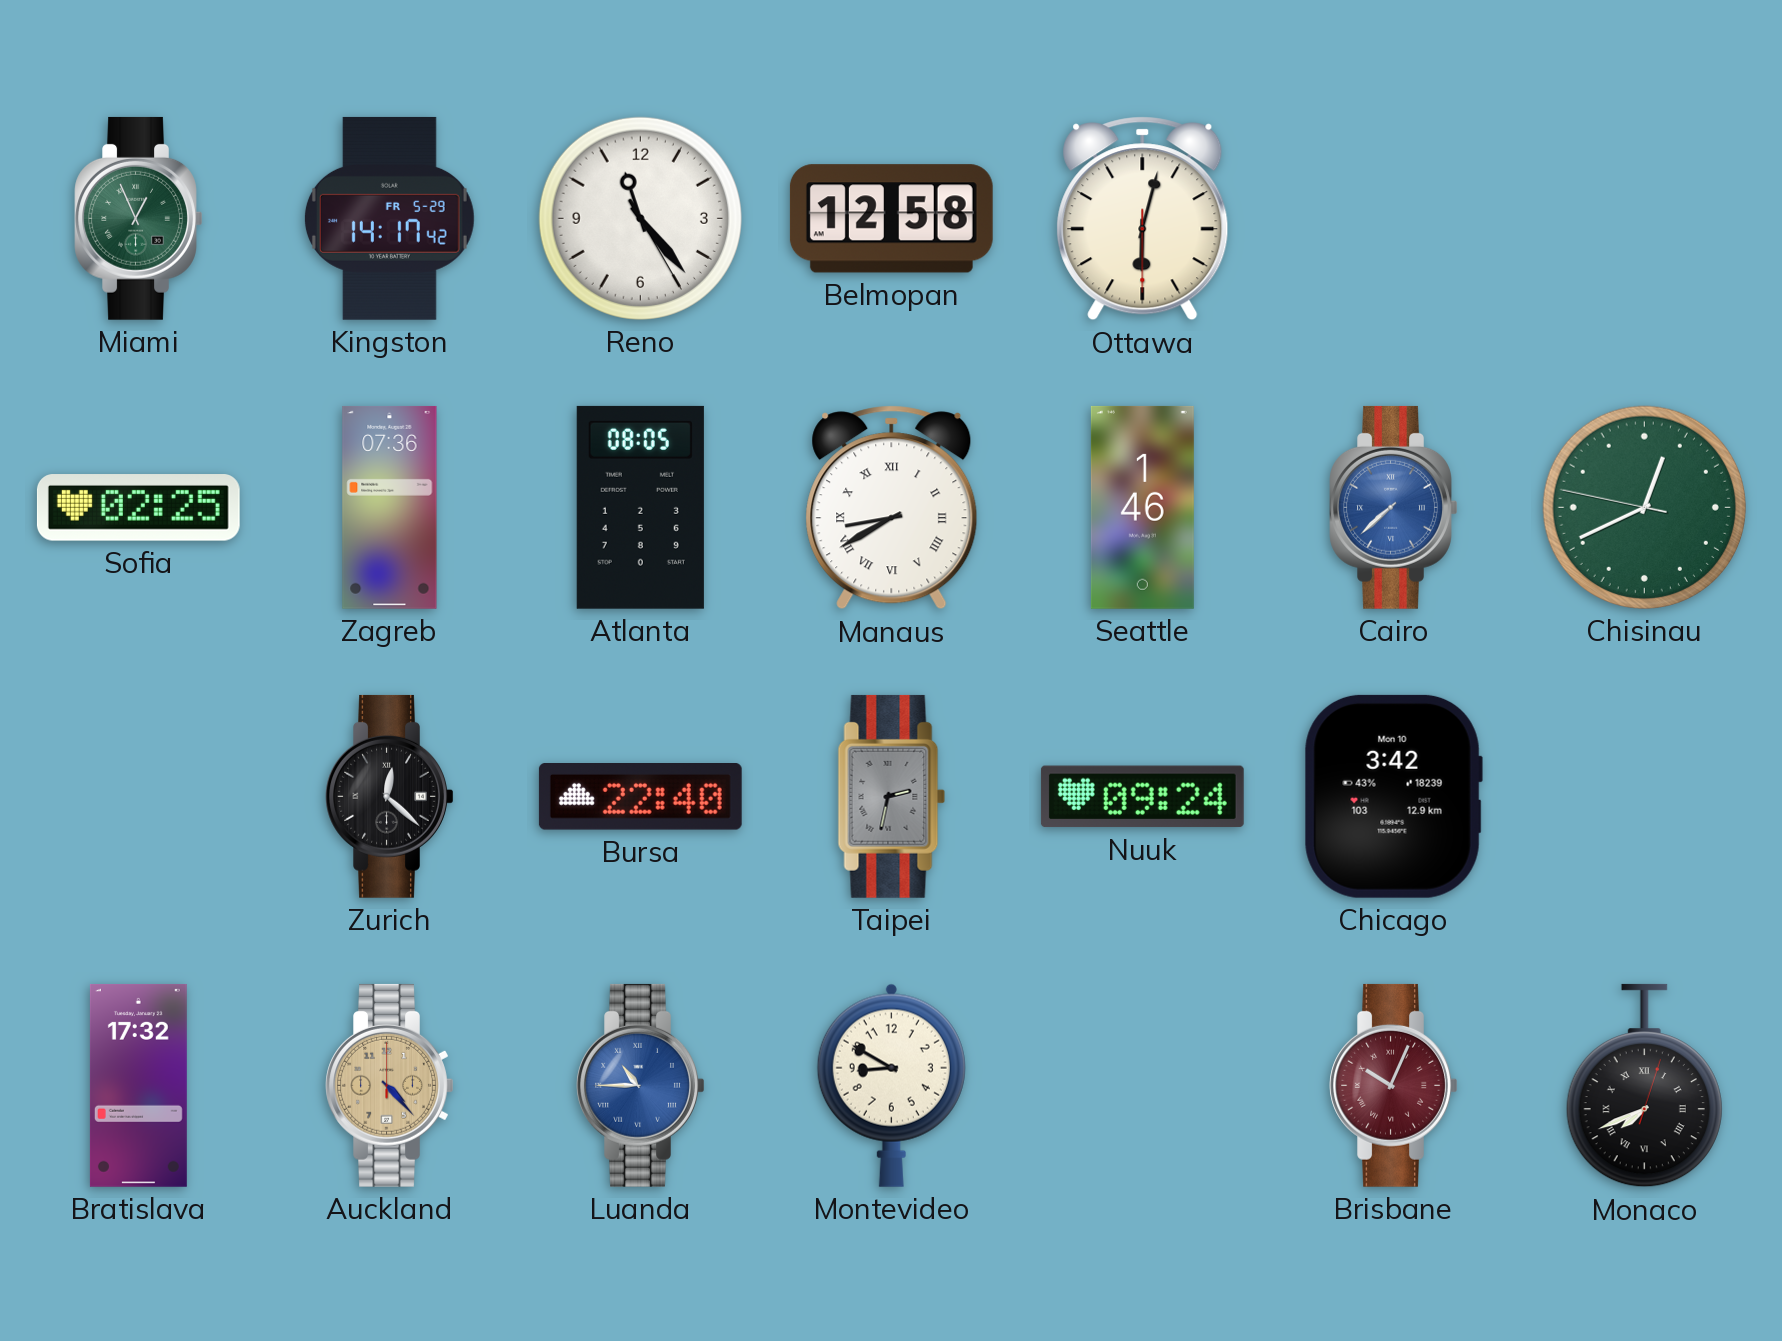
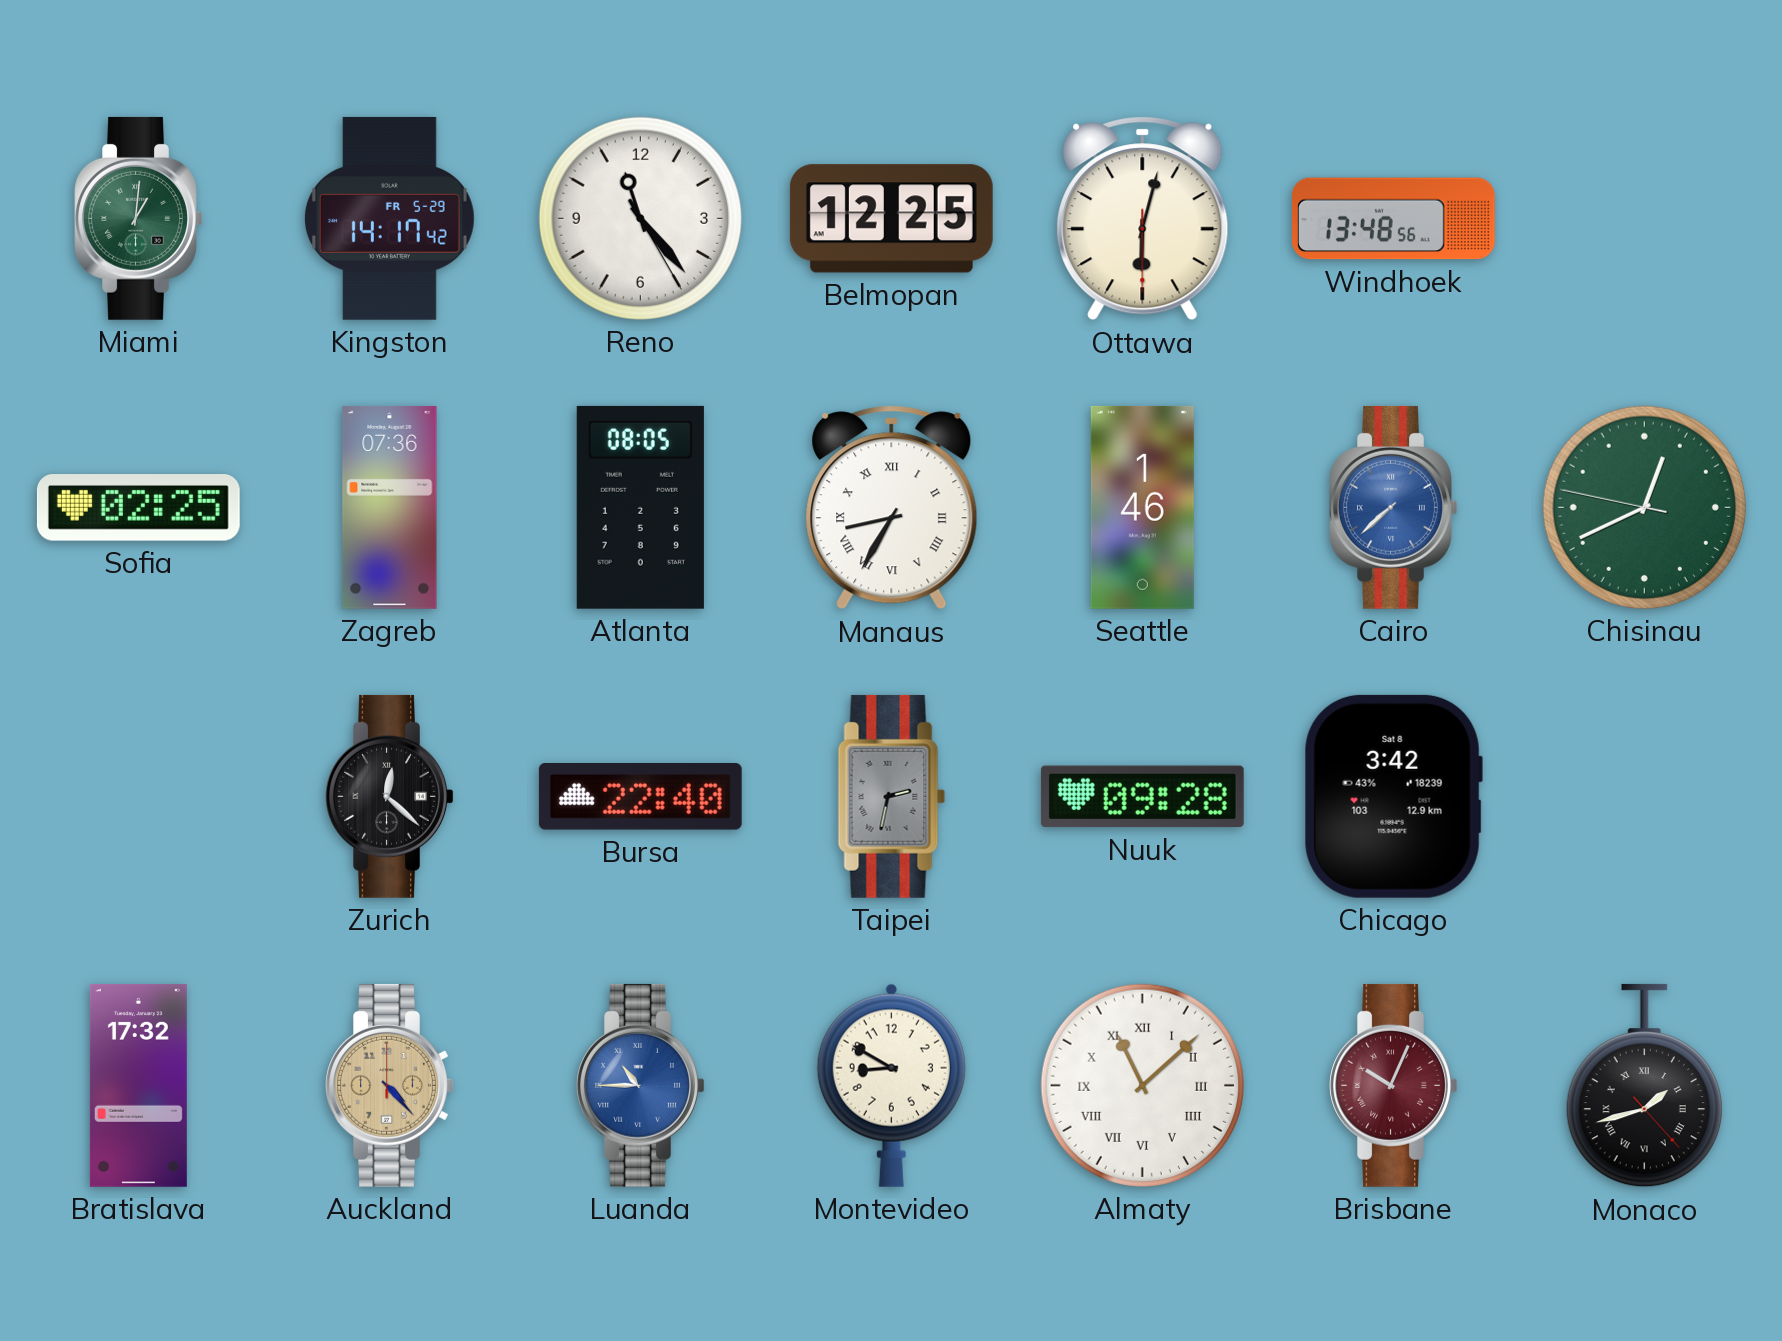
Miami: 12:56 -> 1:01 (139, 218)
Belmopan: 12:58 -> 12:25 (891, 219)
Windhoek: none -> 13:48 (1393, 219)
Manaus: 8:40 -> 8:35 (892, 508)
Nuuk: 09:24 -> 09:28 (1142, 797)
Chicago date: Mon 10 -> Sat 8 (1393, 796)
Almaty: none -> 11:08 (1142, 1085)
Monaco: 7:41 -> 1:42 (1644, 1086)
